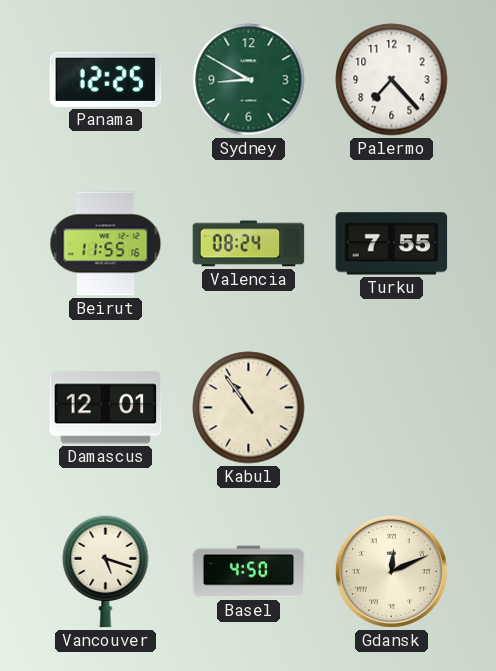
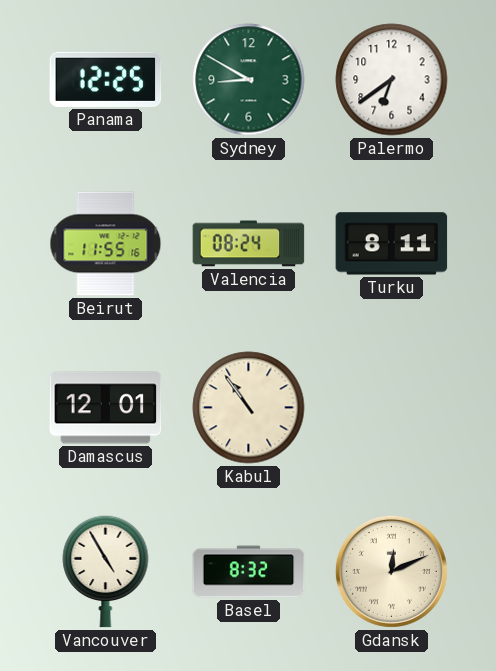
Palermo: 7:23 -> 6:39 (392, 80)
Turku: 7:55 -> 8:11 (392, 244)
Vancouver: 5:18 -> 4:55 (106, 571)
Basel: 4:50 -> 8:32 (249, 572)
